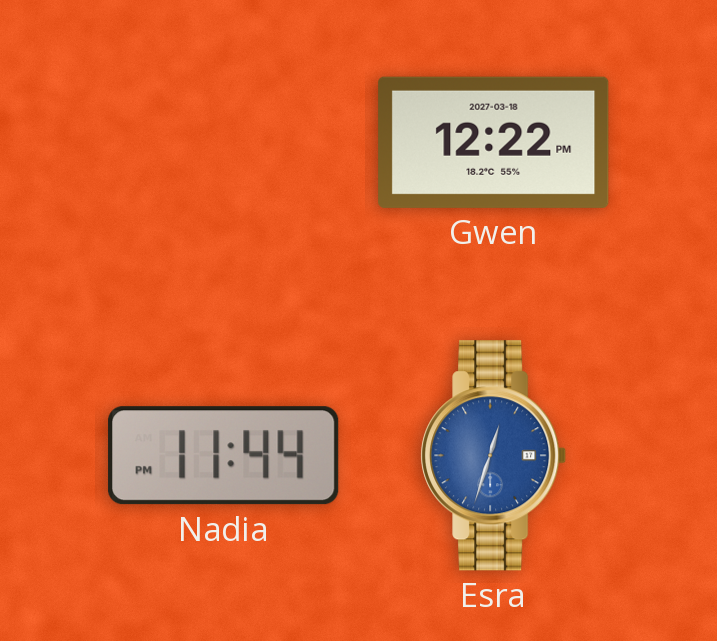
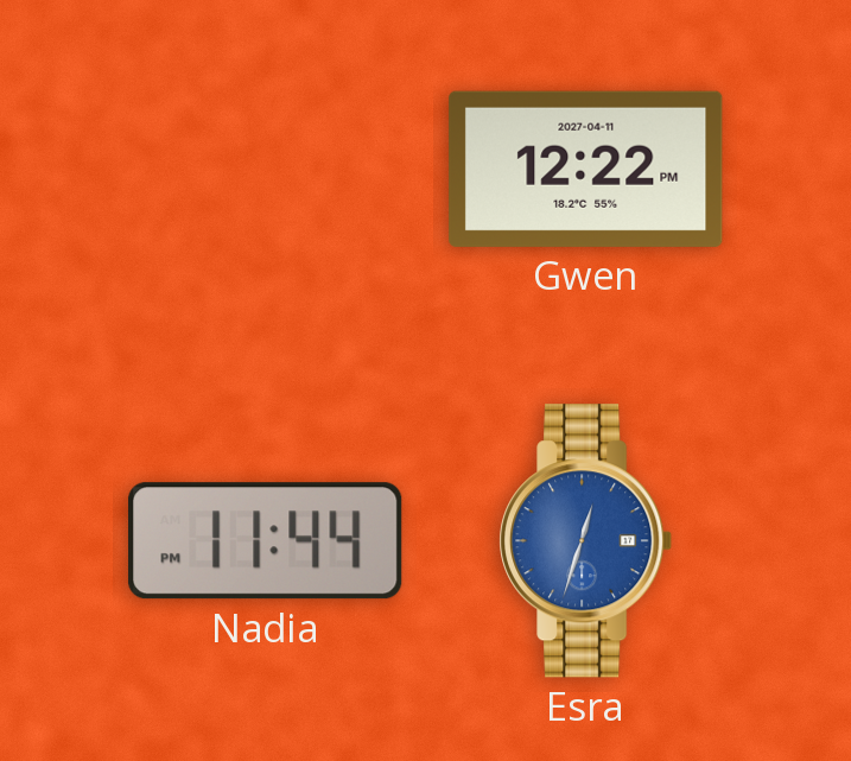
Gwen date: 2027-03-18 -> 2027-04-11 (586, 169)
